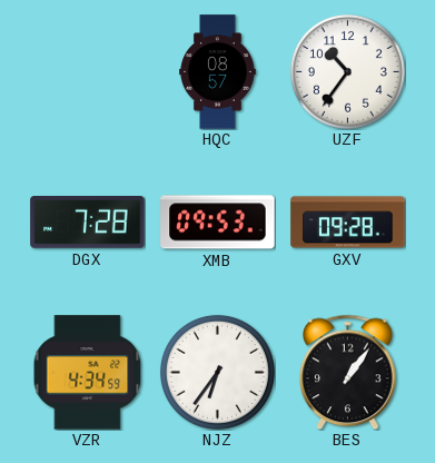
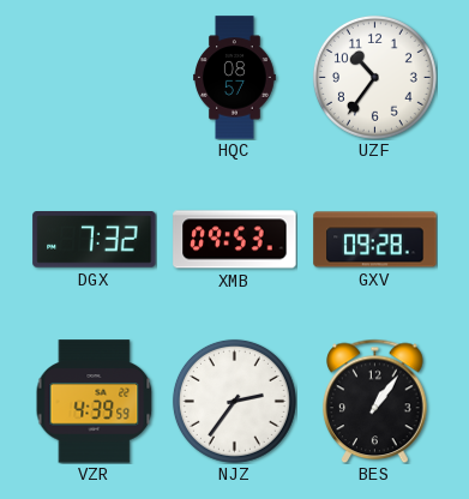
DGX: 7:28 -> 7:32 (95, 240)
VZR: 4:34 -> 4:39 (95, 402)
NJZ: 6:36 -> 2:36 (234, 401)
